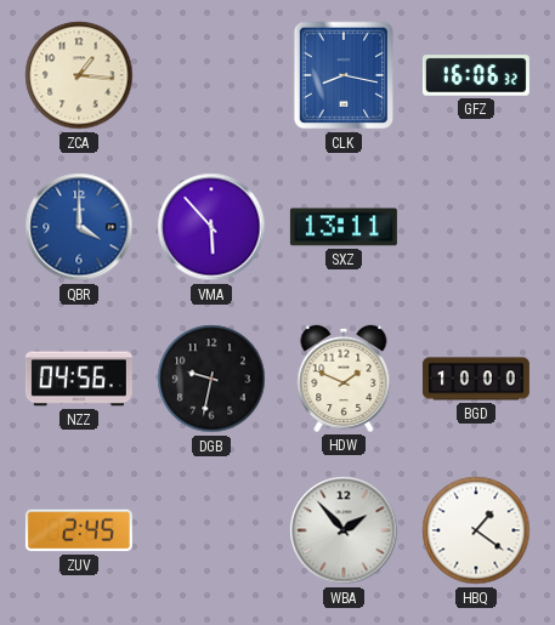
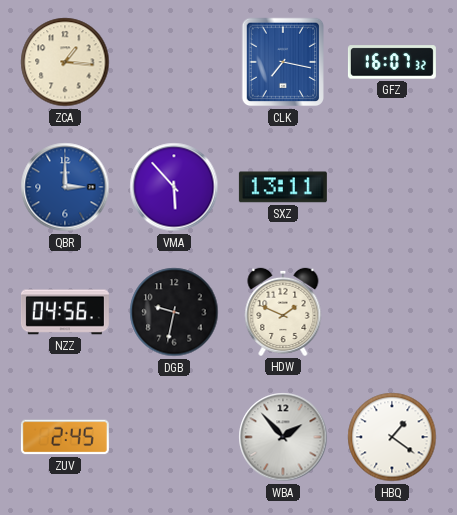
CLK: 8:17 -> 7:17 (283, 62)
GFZ: 16:06 -> 16:07 (392, 62)
QBR: 4:00 -> 3:00 (65, 187)
BGD: 10:00 -> none (476, 379)
